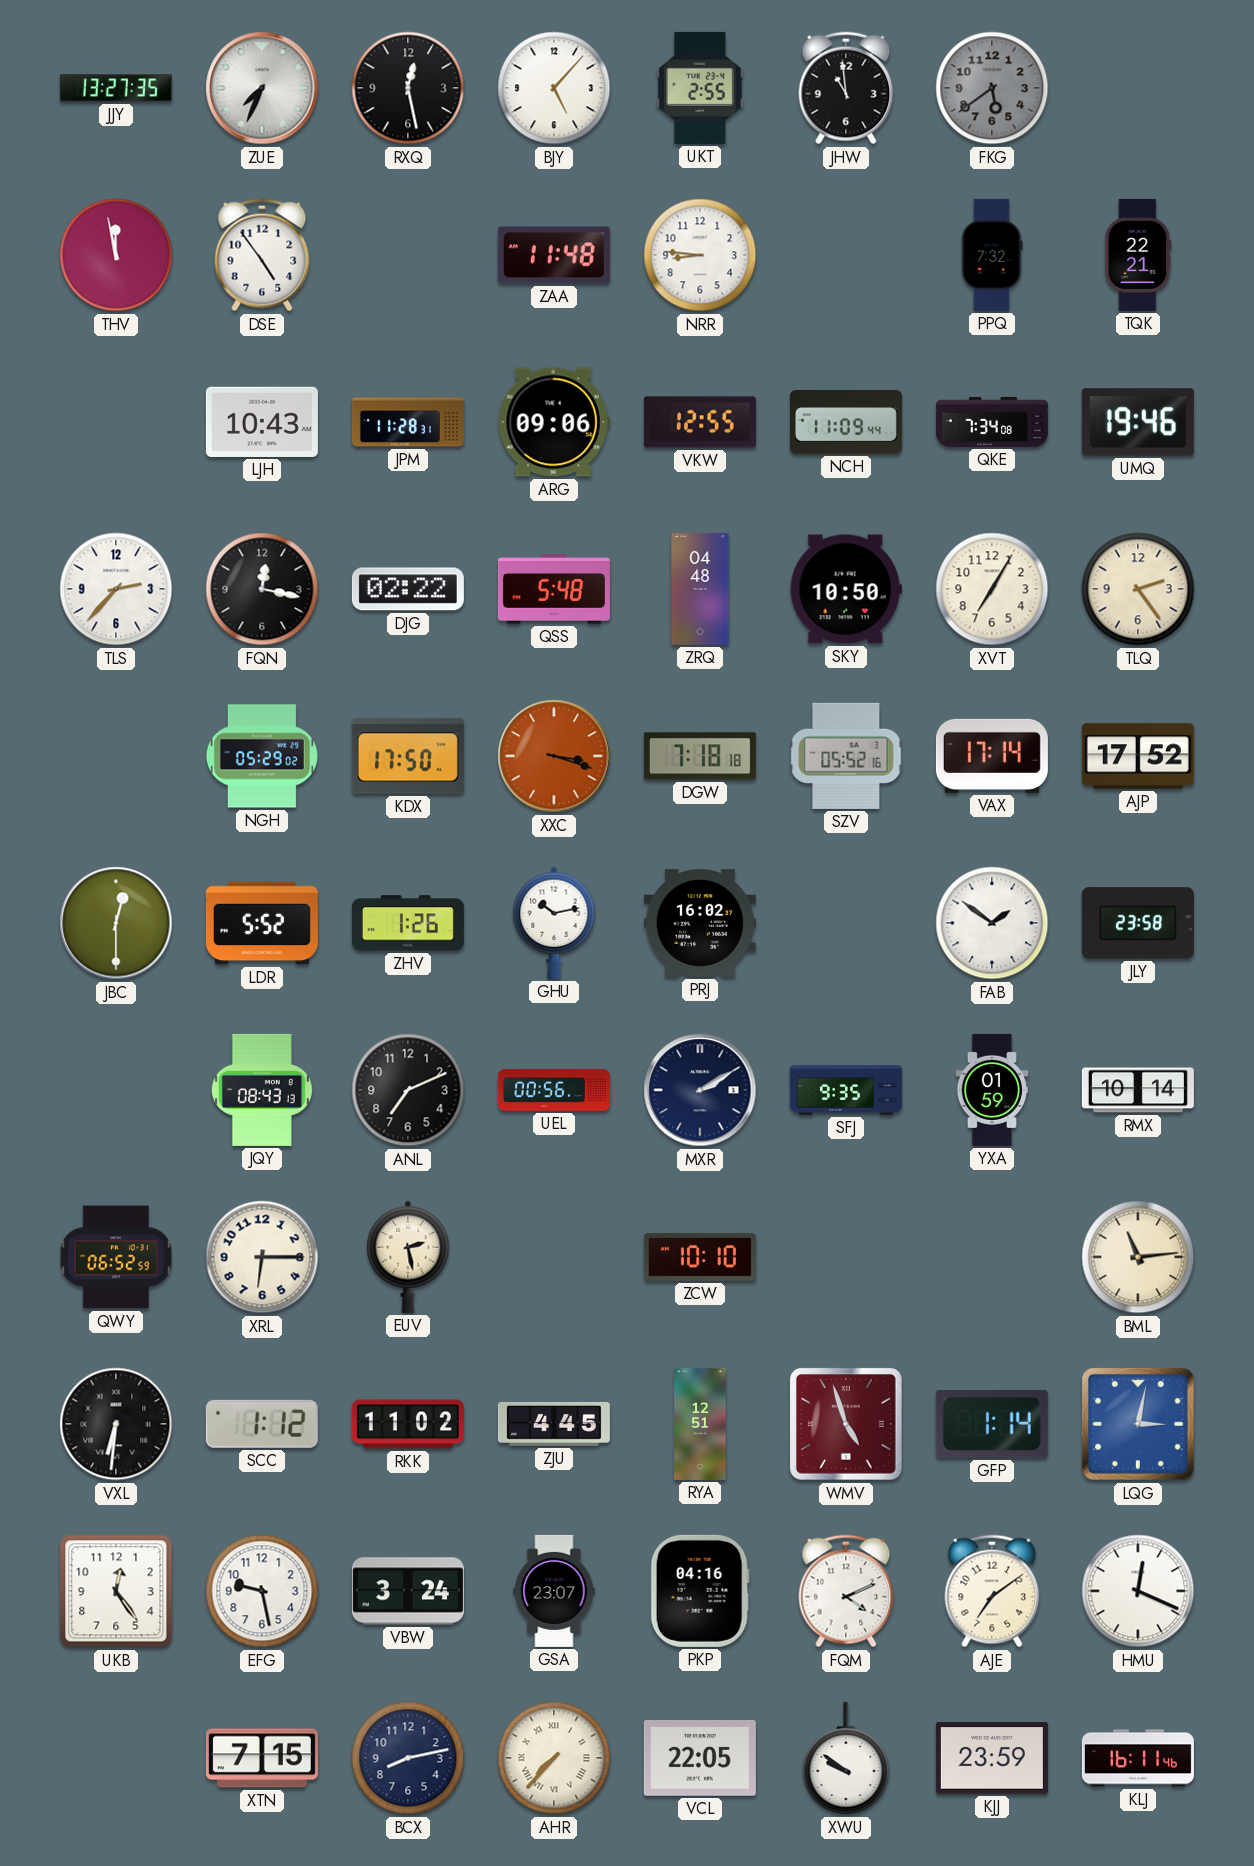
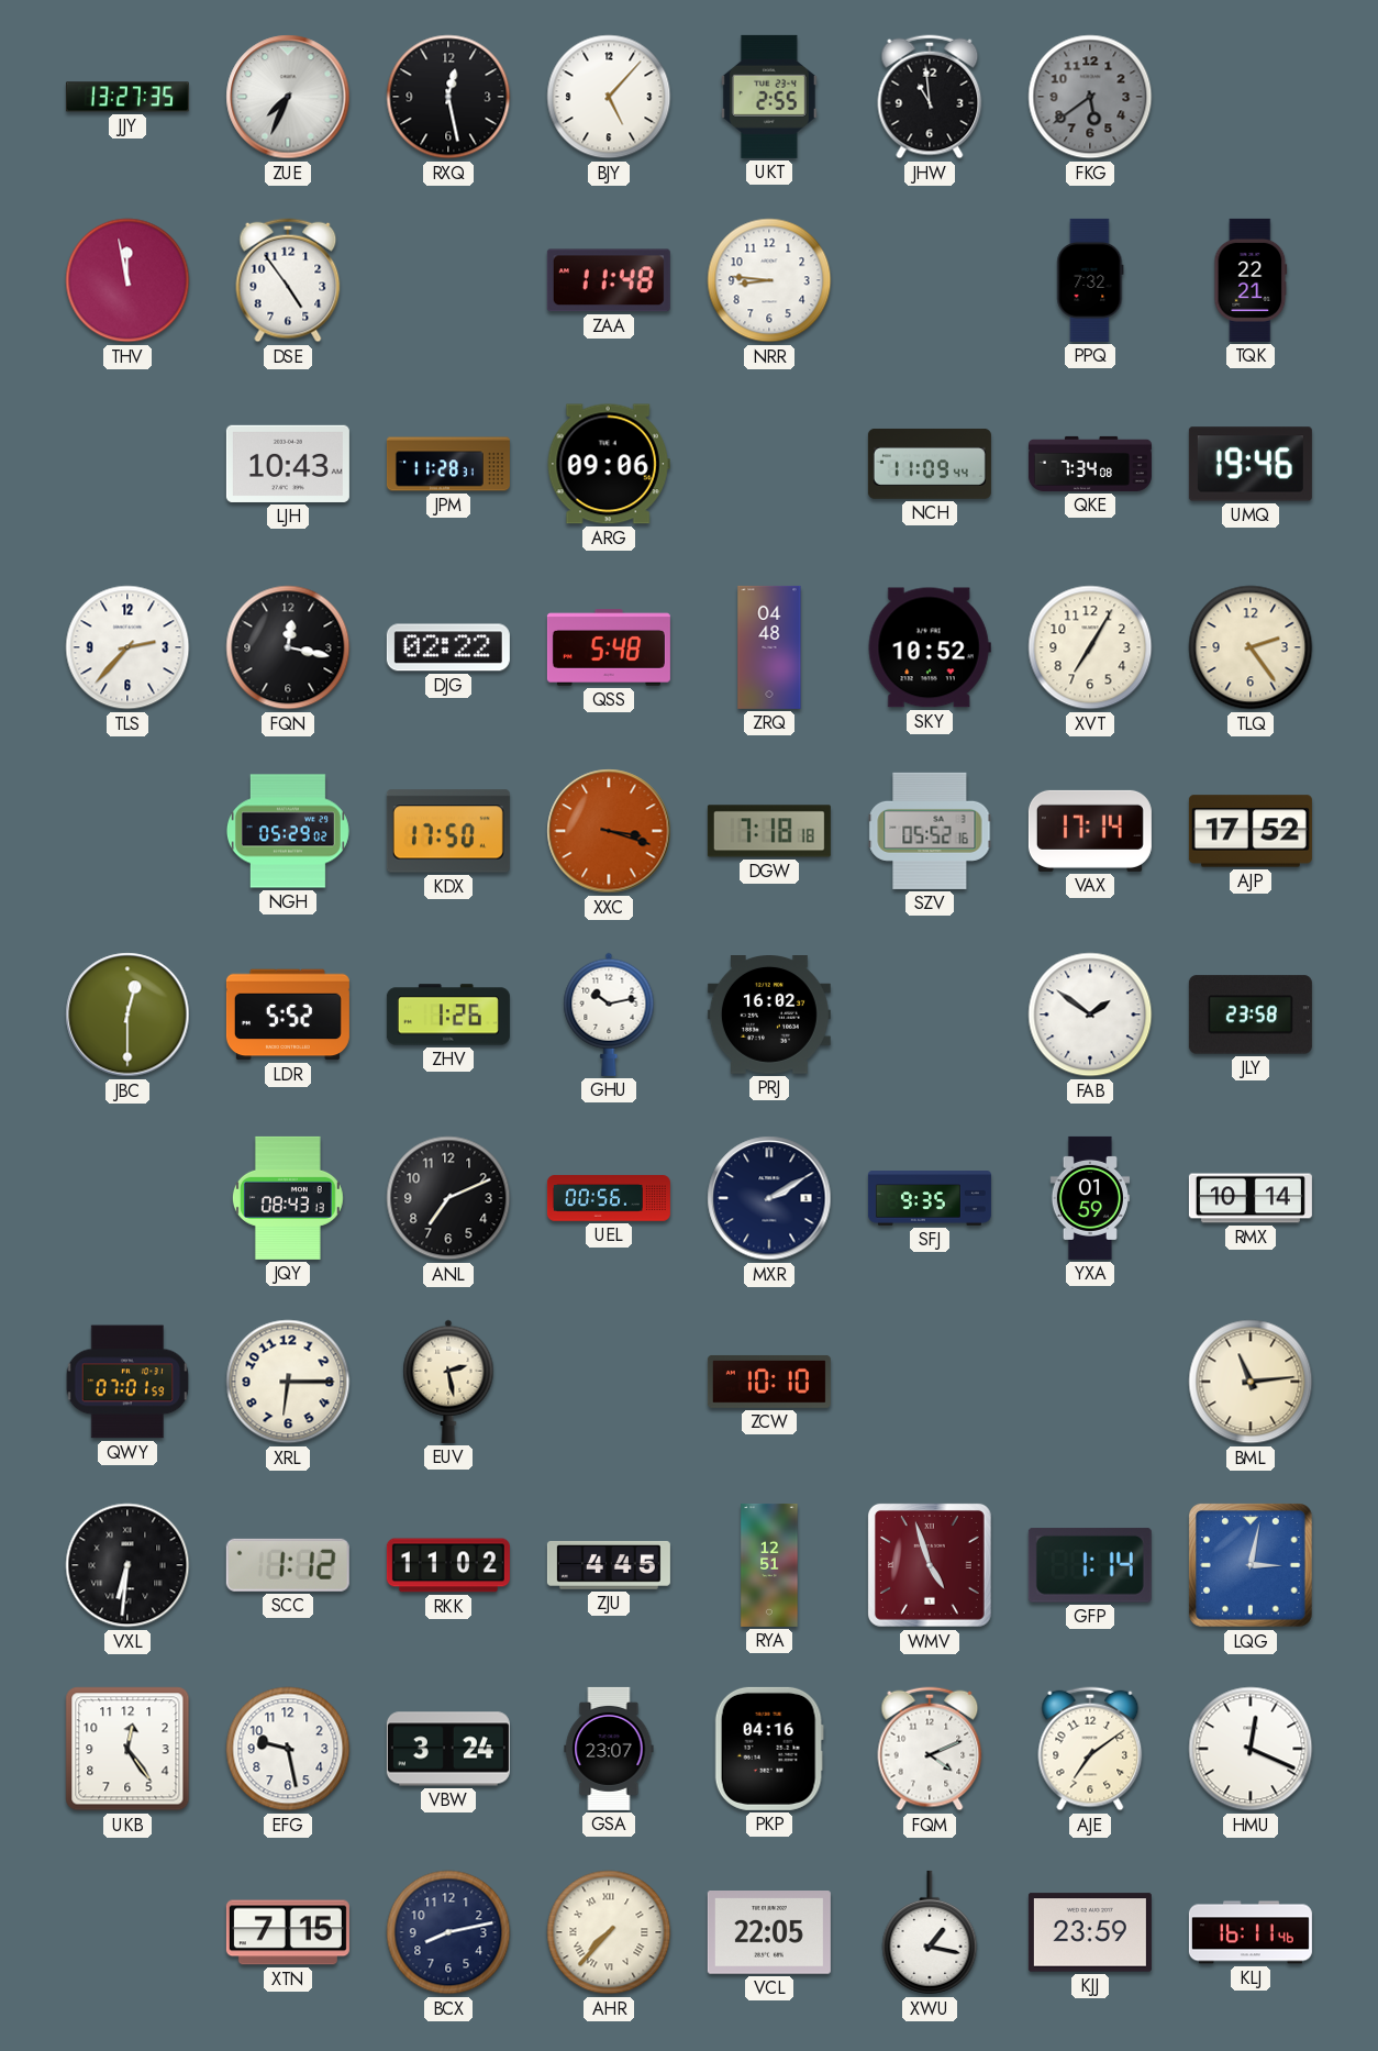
VKW: 12:55 -> none (700, 422)
SKY: 10:50 -> 10:52 (930, 647)
QWY: 06:52 -> 07:01 (127, 1382)
XWU: 9:51 -> 1:17 (930, 1932)
